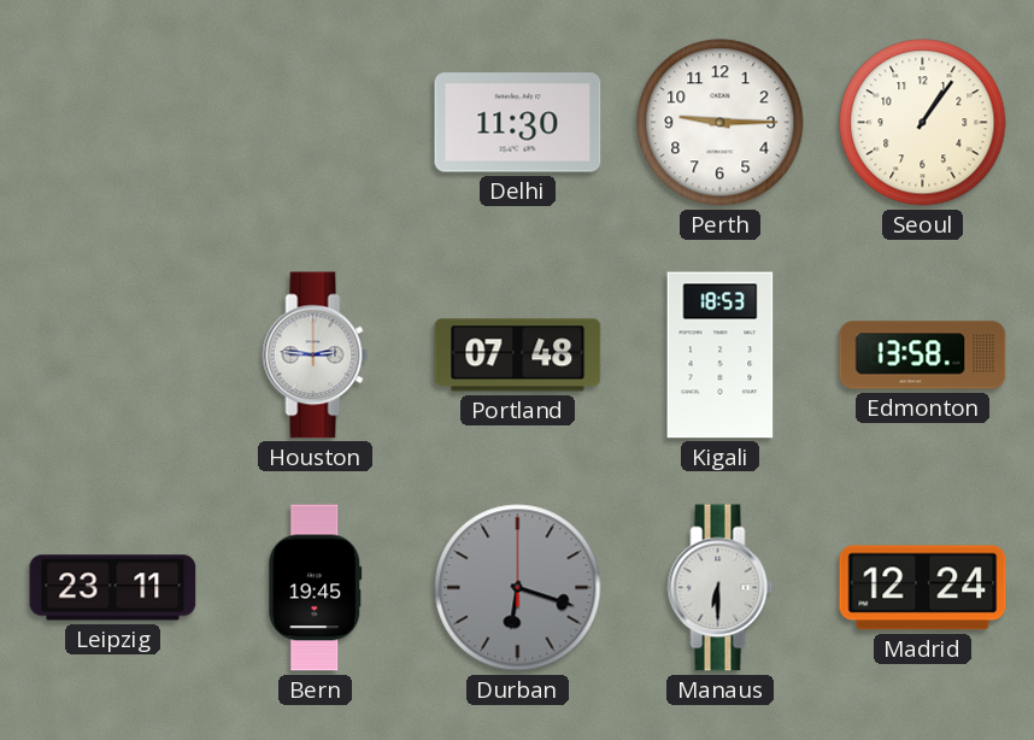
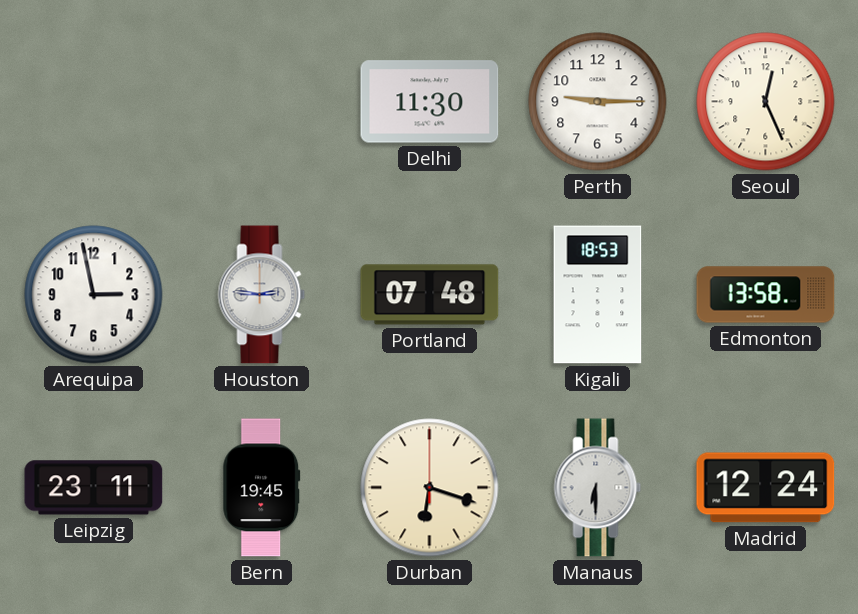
Seoul: 1:06 -> 12:26 (766, 102)
Arequipa: none -> 2:58 (94, 295)
Durban dial: grey -> cream (430, 488)
